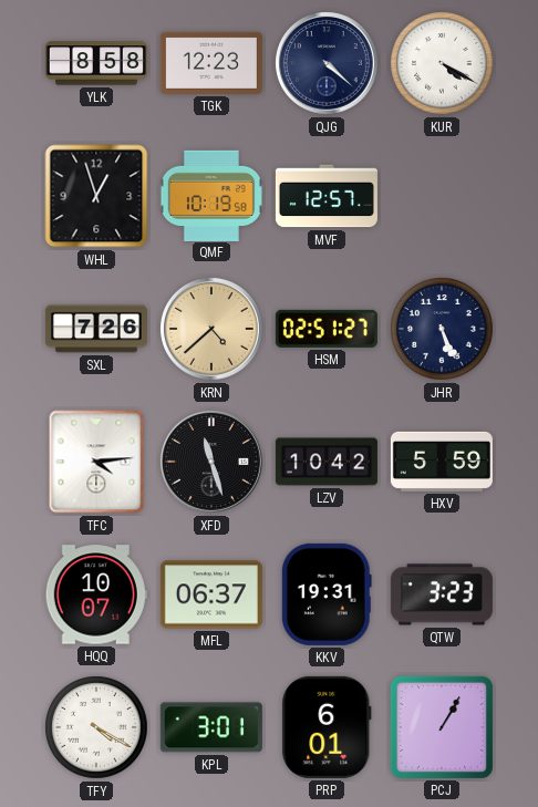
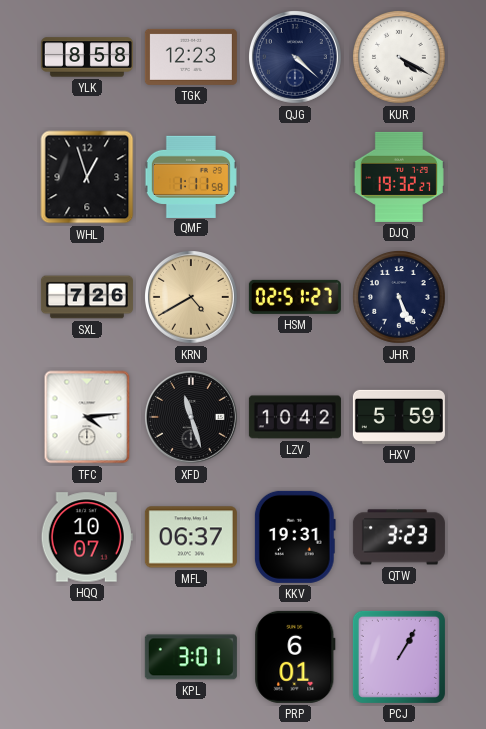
QMF: 10:19 -> 1:11 (191, 176)
MVF: 12:57 -> none (327, 196)
DJQ: none -> 19:32 (399, 177)
KRN: 4:38 -> 4:40 (192, 298)
TFY: 4:20 -> none (96, 727)
